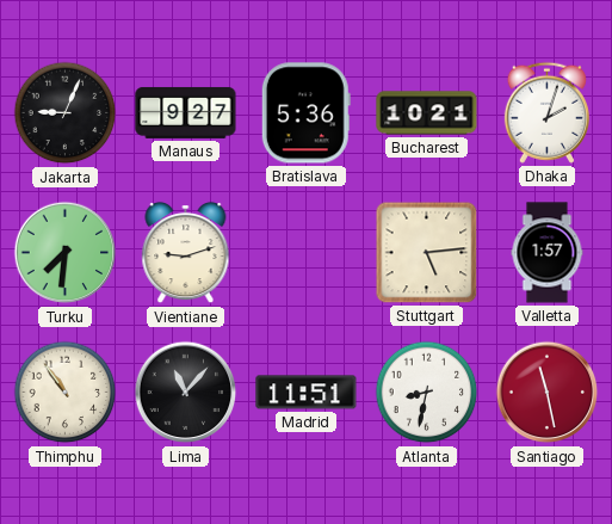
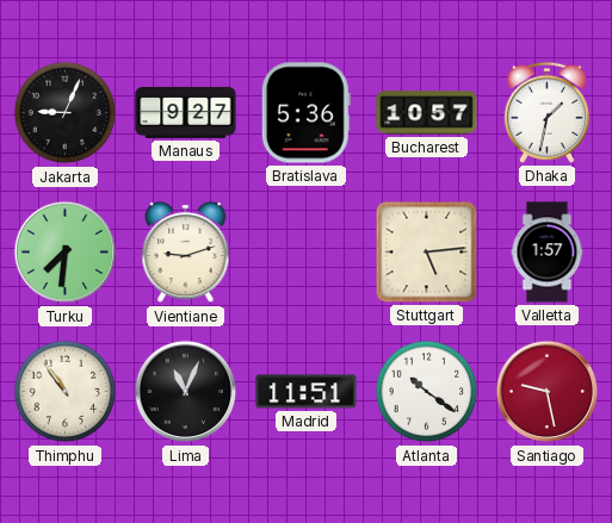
Bucharest: 10:21 -> 10:57 (427, 113)
Dhaka: 2:03 -> 1:32 (546, 112)
Lima: 11:07 -> 11:04 (186, 392)
Atlanta: 8:32 -> 10:21 (427, 392)
Santiago: 11:28 -> 9:28 (548, 392)
